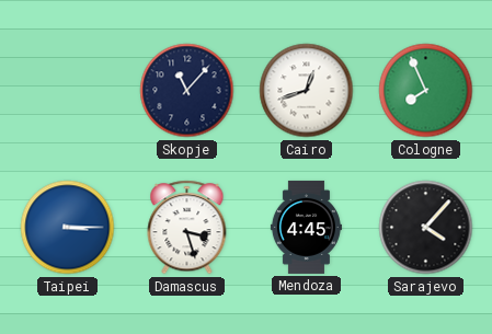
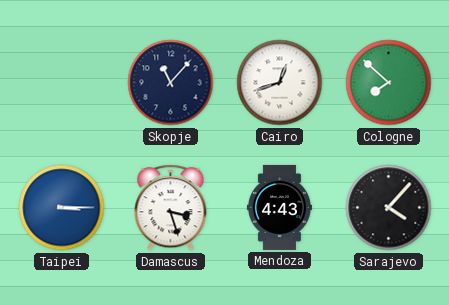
Cologne: 7:56 -> 7:52 (389, 83)
Mendoza: 4:45 -> 4:43 (279, 207)
